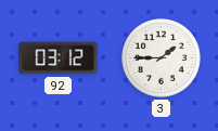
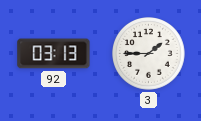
92: 03:12 -> 03:13 (54, 54)
